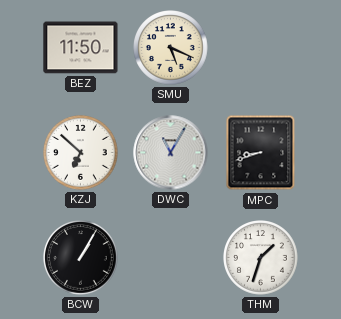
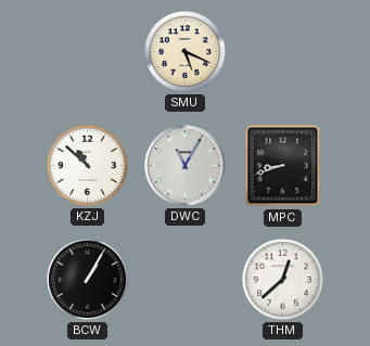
BEZ: 11:50 -> none (81, 48)
KZJ: 6:52 -> 10:52 (88, 166)
THM: 1:33 -> 12:38 (283, 280)
